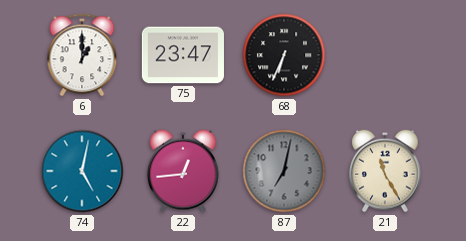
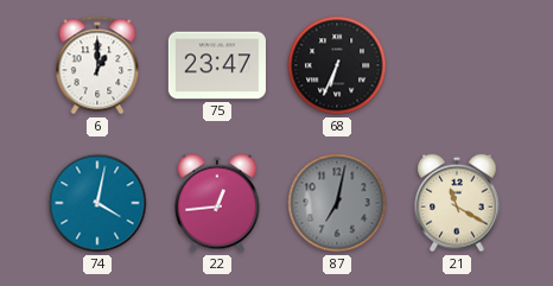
74: 5:02 -> 4:02 (97, 203)
21: 11:25 -> 11:20 (457, 203)
